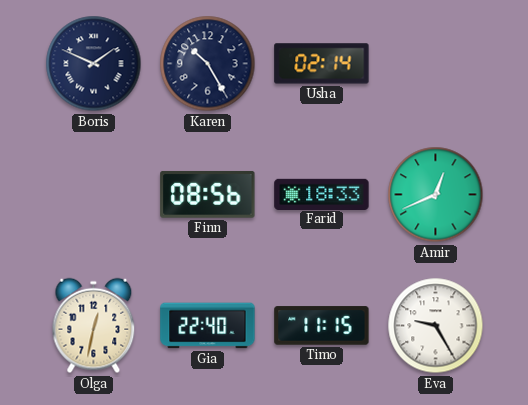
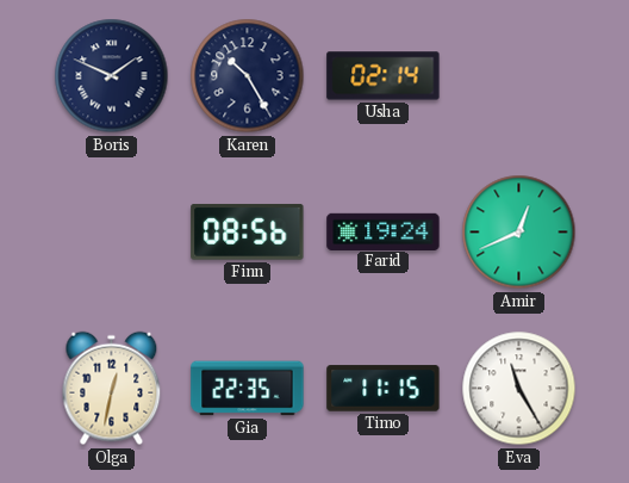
Farid: 18:33 -> 19:24 (384, 231)
Gia: 22:40 -> 22:35 (248, 389)
Eva: 9:25 -> 11:25 (519, 389)
